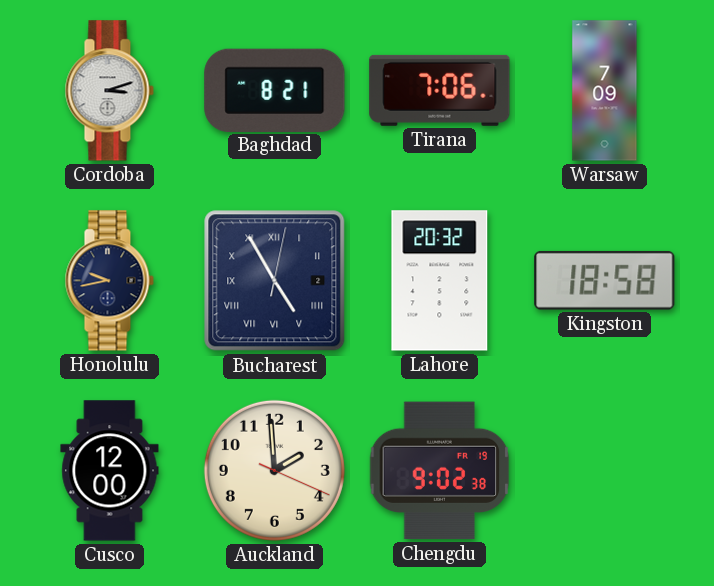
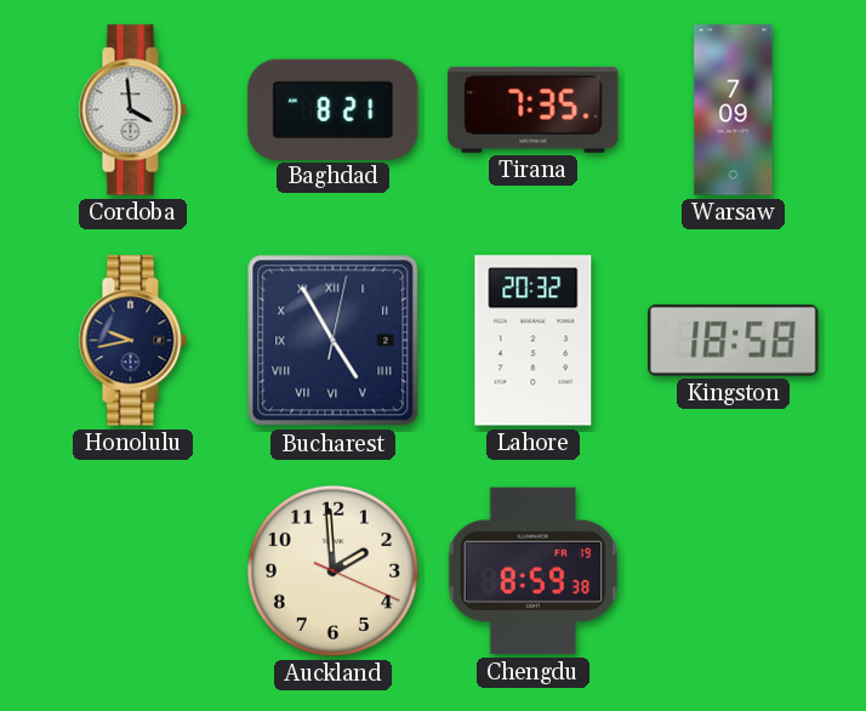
Cordoba: 3:12 -> 3:59 (132, 110)
Tirana: 7:06 -> 7:35 (534, 109)
Cusco: 12:00 -> none (110, 471)
Chengdu: 9:02 -> 8:59 (534, 571)
